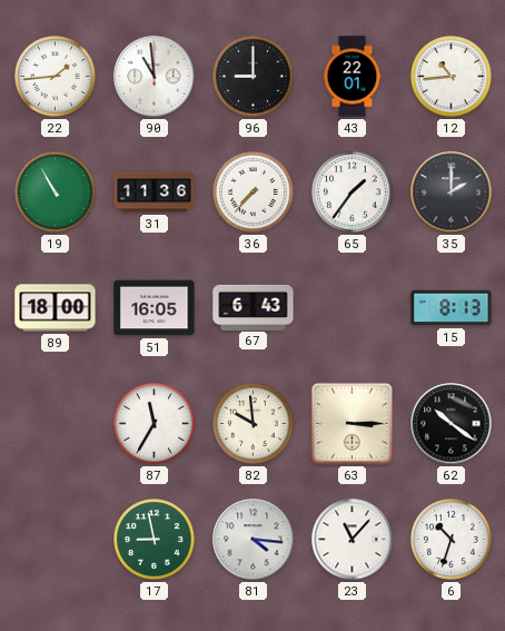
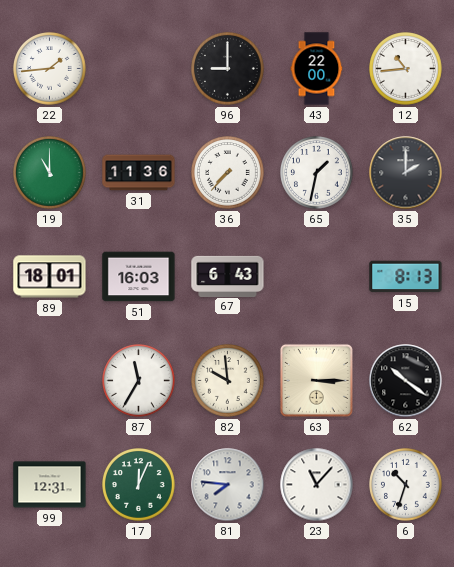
90: 10:59 -> none (155, 77)
43: 22:01 -> 22:00 (317, 69)
19: 10:55 -> 11:00 (50, 173)
65: 1:36 -> 1:32 (317, 173)
89: 18:00 -> 18:01 (50, 277)
51: 16:05 -> 16:03 (139, 277)
99: none -> 12:31 (50, 485)
17: 8:58 -> 12:04 (139, 485)
81: 4:16 -> 7:46 (228, 485)
